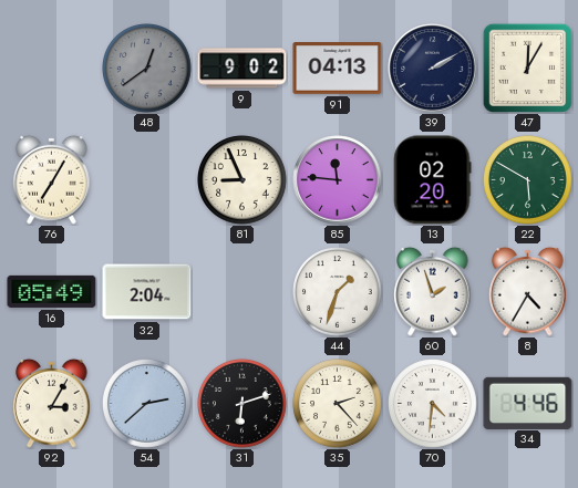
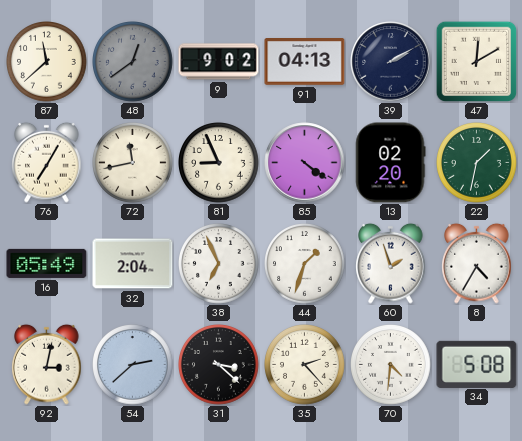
87: none -> 11:38 (47, 62)
47: 12:05 -> 12:10 (476, 61)
72: none -> 11:43 (133, 163)
85: 11:46 -> 4:21 (305, 163)
22: 5:50 -> 1:32 (477, 163)
38: none -> 6:56 (219, 264)
92: 3:05 -> 3:02 (47, 364)
31: 6:12 -> 3:22 (219, 365)
34: 4:46 -> 5:08 (477, 364)
